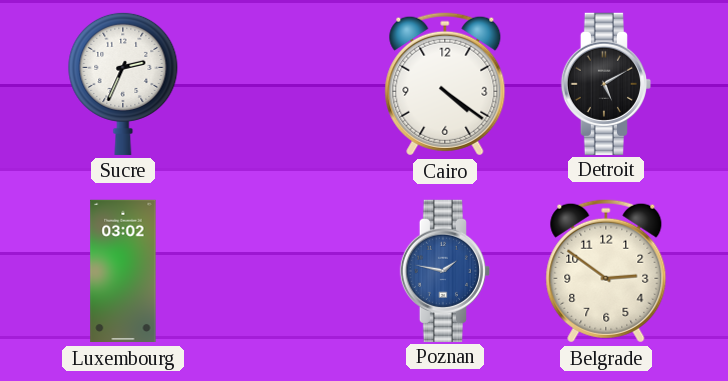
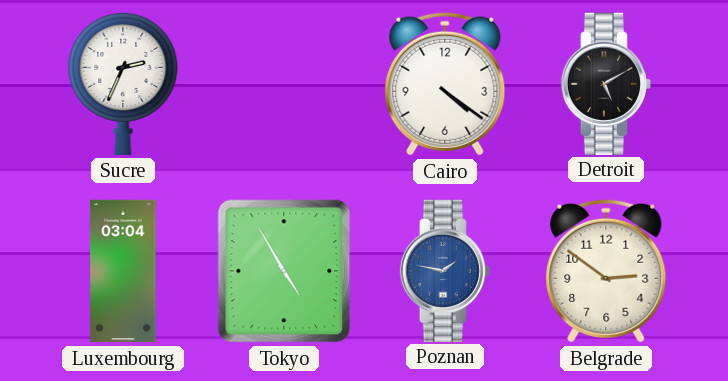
Luxembourg: 03:02 -> 03:04 (123, 271)
Tokyo: none -> 4:55 (284, 271)
